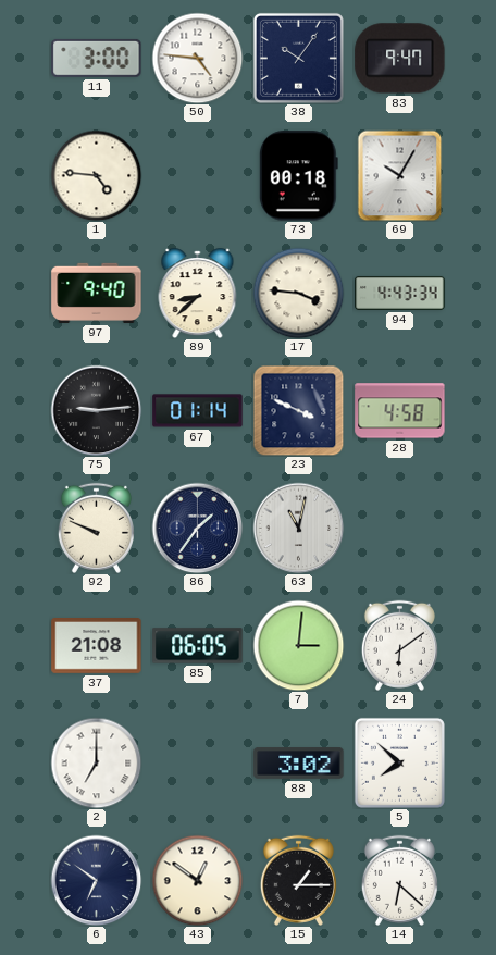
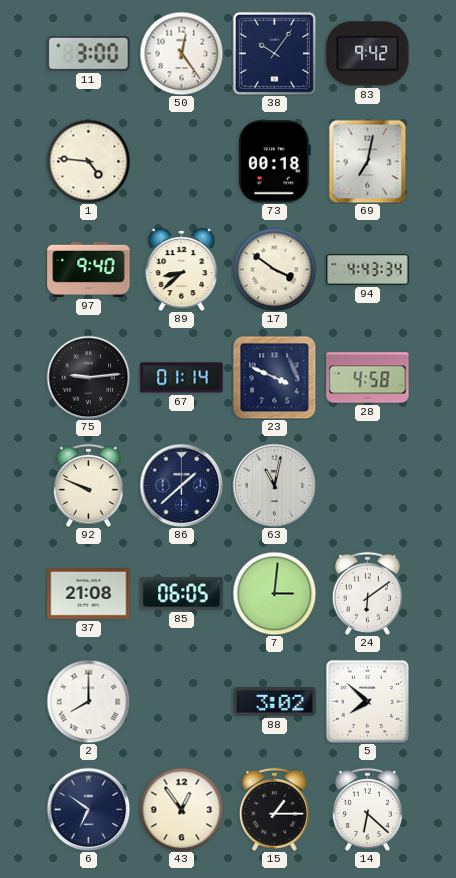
50: 4:46 -> 12:24 (181, 53)
83: 9:47 -> 9:42 (368, 54)
69: 10:05 -> 7:02 (368, 161)
17: 3:46 -> 3:51 (274, 269)
86: 1:36 -> 1:38 (181, 485)
2: 7:00 -> 8:00 (88, 701)
43: 12:51 -> 12:54 (181, 809)
